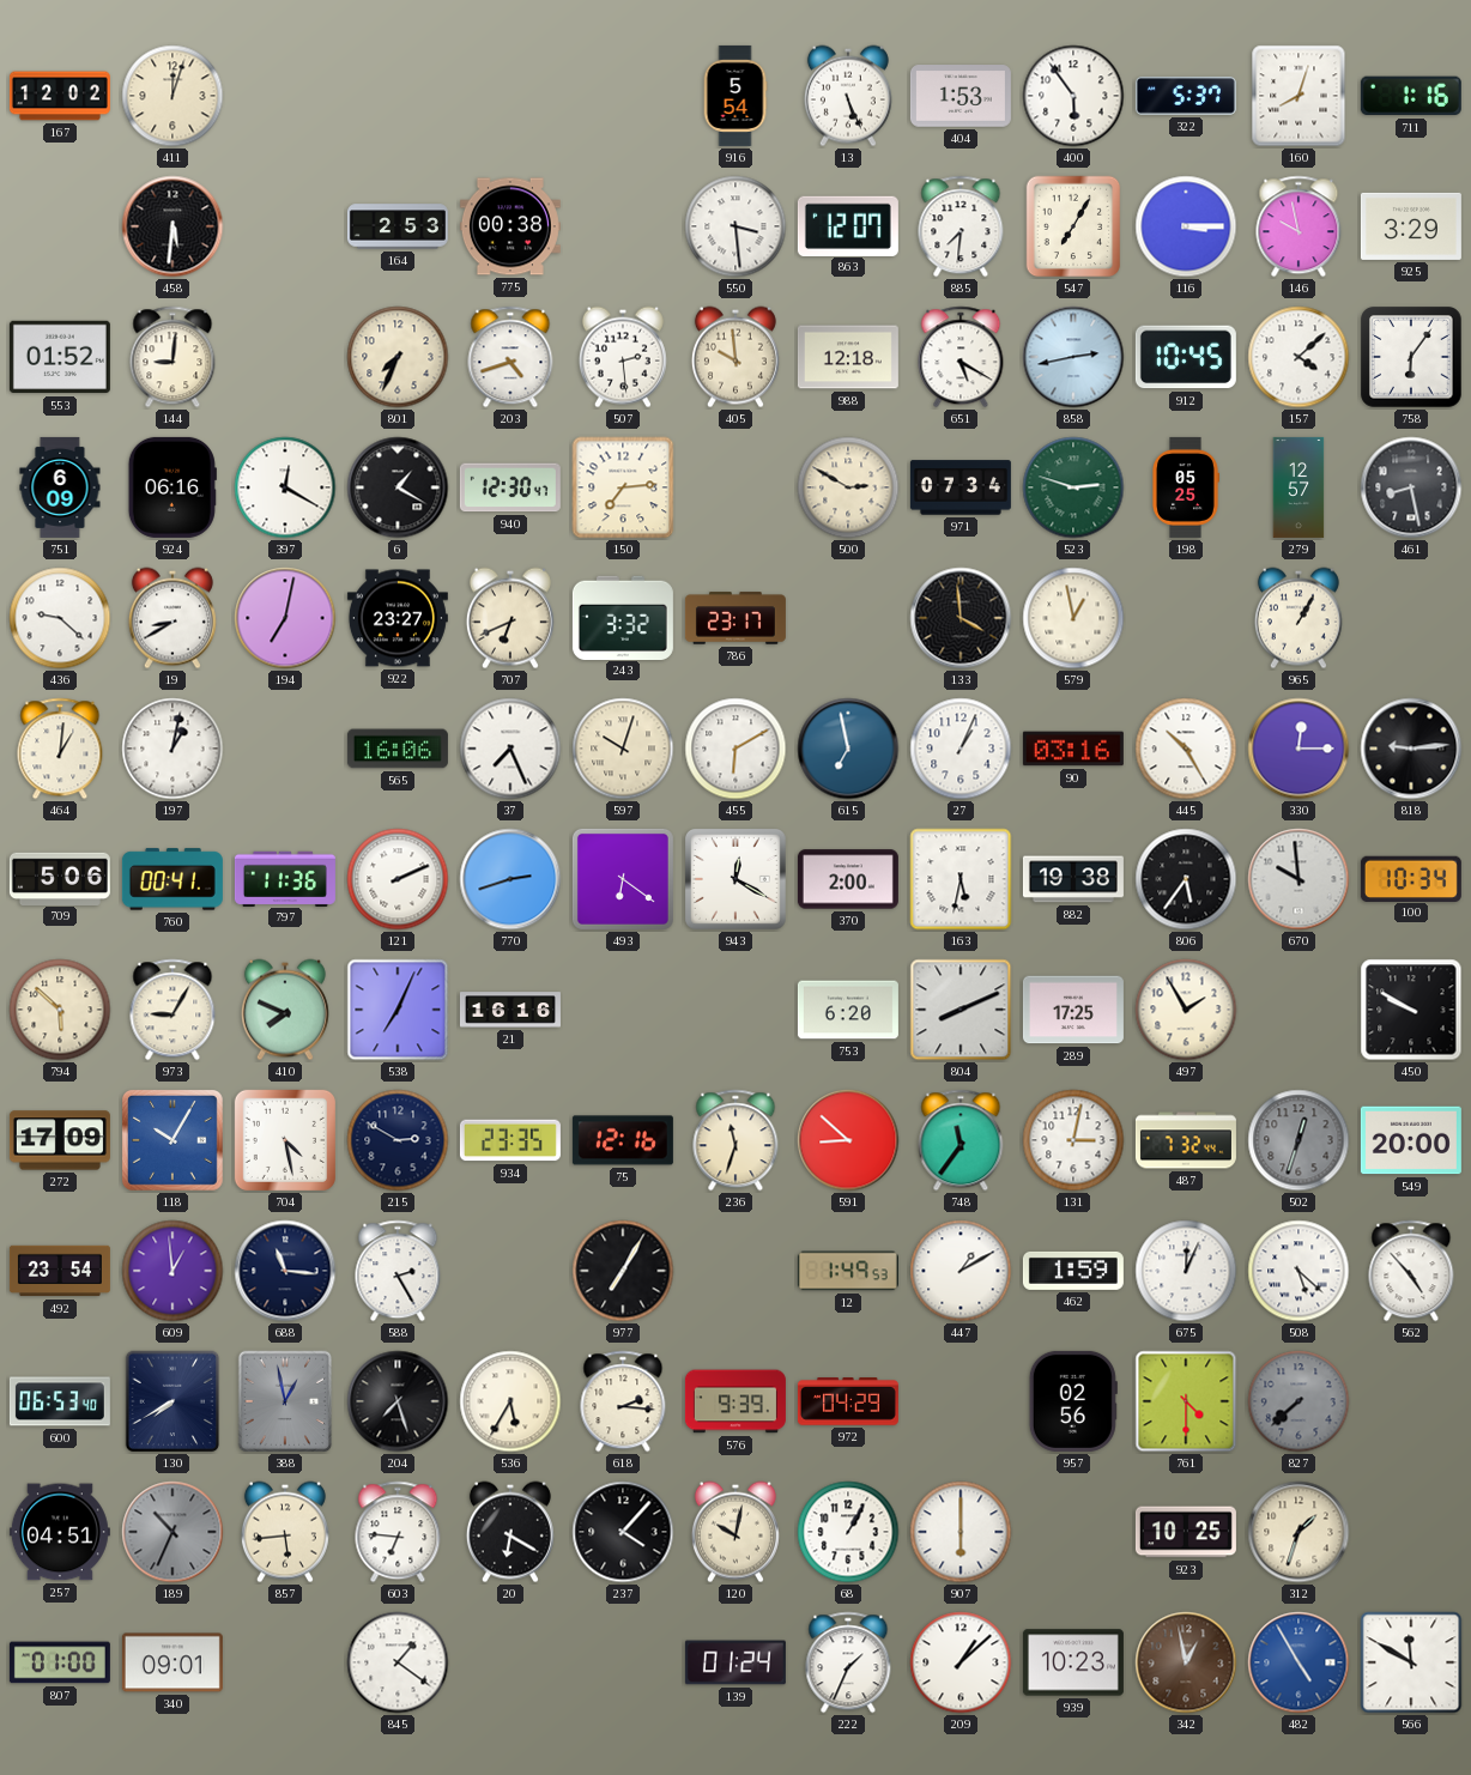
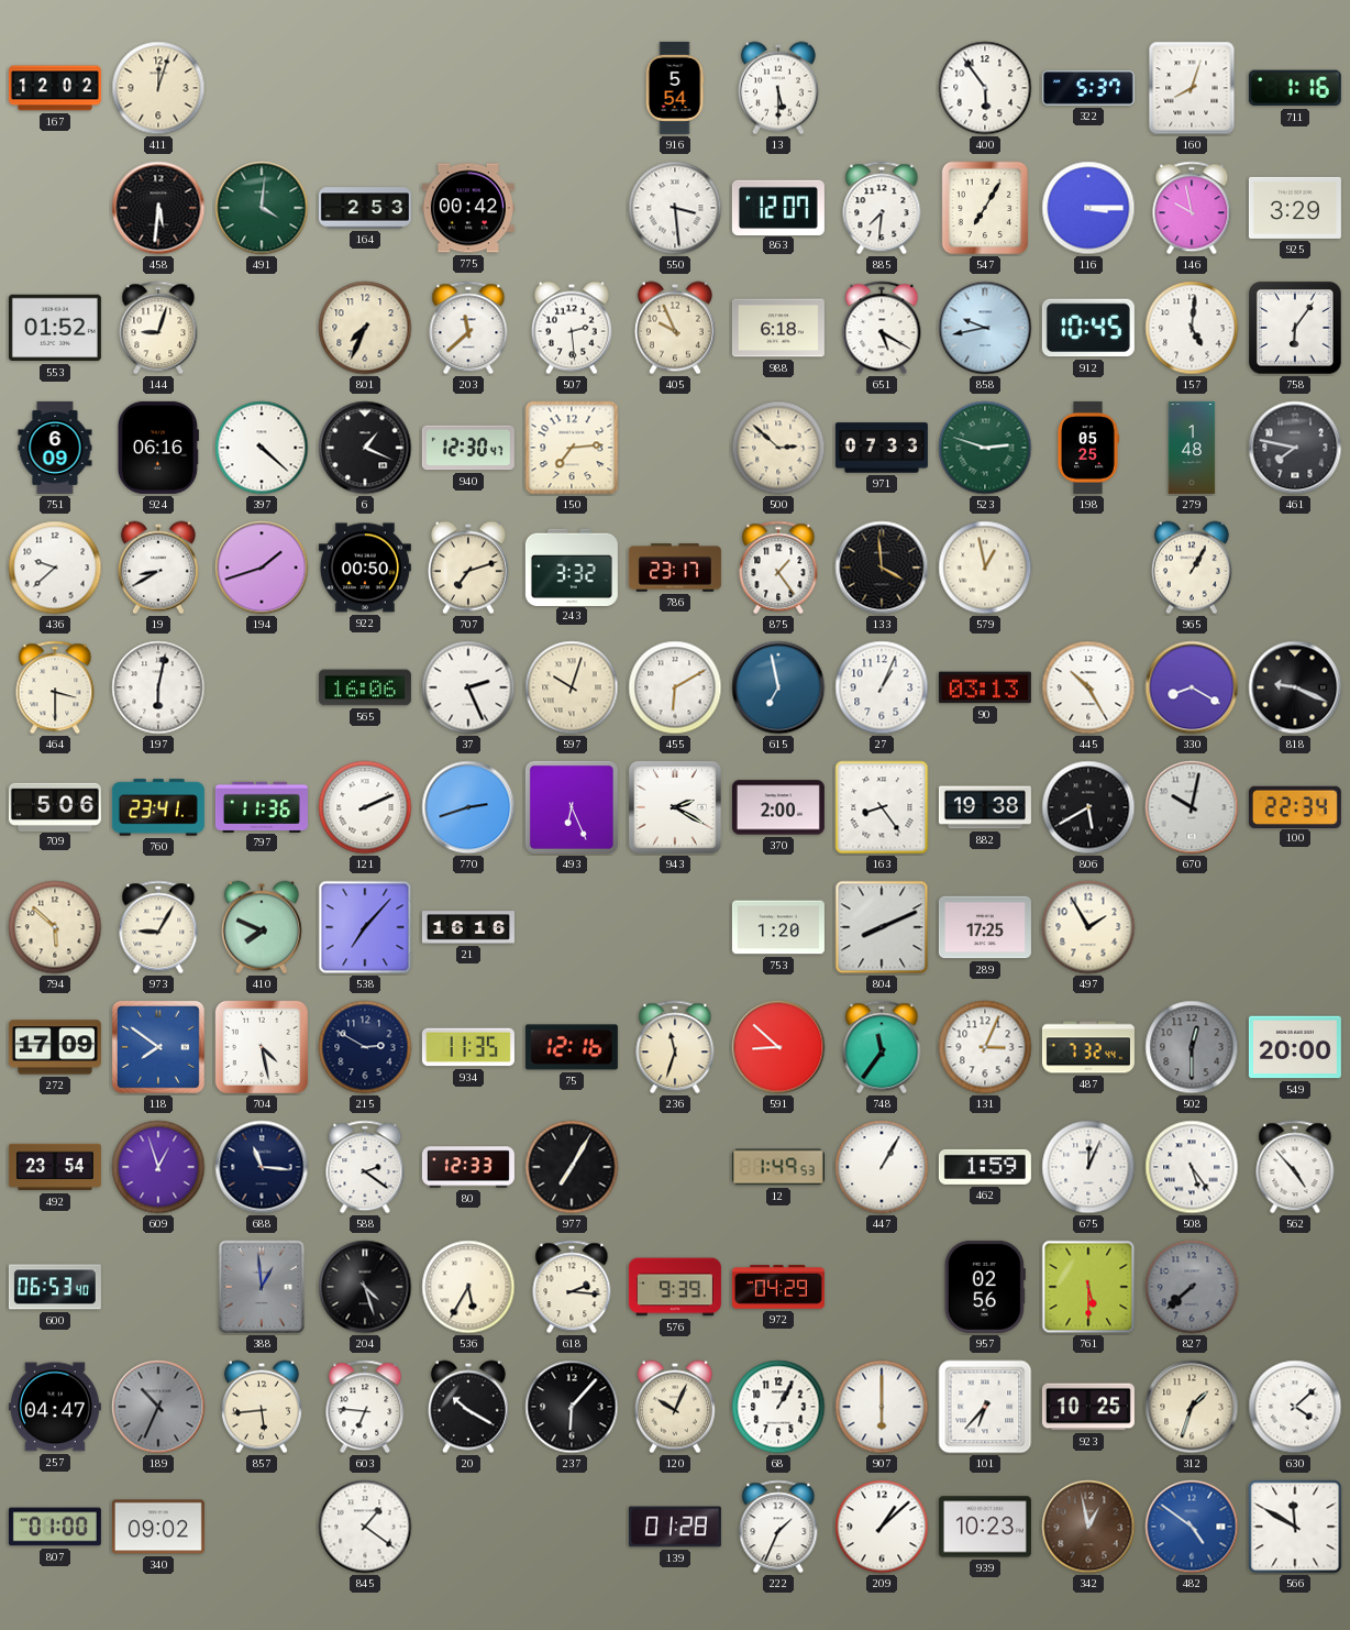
13: 5:26 -> 5:30 (778, 88)
404: 1:53 -> none (961, 96)
491: none -> 4:01 (262, 208)
775: 00:38 -> 00:42 (468, 208)
144: 9:01 -> 9:03 (158, 328)
203: 4:42 -> 11:38 (468, 328)
405: 9:59 -> 9:56 (675, 328)
988: 12:18 -> 6:18 (778, 328)
858: 2:43 -> 9:43 (985, 328)
157: 4:08 -> 5:01 (1192, 328)
397: 12:20 -> 4:22 (262, 448)
6: 1:20 -> 1:19 (365, 448)
500: 2:50 -> 2:52 (778, 448)
971: 07:34 -> 07:33 (882, 448)
279: 12:57 -> 1:48 (1192, 448)
461: 8:28 -> 7:47 (1295, 448)
436: 9:22 -> 9:38 (55, 568)
194: 7:02 -> 1:42 (262, 568)
922: 23:27 -> 00:50 (365, 568)
707: 6:41 -> 7:12 (468, 568)
875: none -> 1:24 (778, 568)
464: 1:01 -> 3:30 (55, 687)
197: 1:02 -> 6:02 (158, 687)
37: 7:26 -> 2:26 (468, 687)
90: 03:16 -> 03:13 (985, 687)
330: 12:15 -> 8:20 (1192, 687)
818: 9:14 -> 9:19 (1295, 687)
760: 00:41 -> 23:41 (158, 807)
493: 6:21 -> 6:26 (572, 807)
943: 12:20 -> 2:20 (676, 808)
163: 5:32 -> 8:24 (882, 807)
806: 5:36 -> 5:40 (1088, 807)
670: 9:59 -> 10:02 (1192, 807)
100: 10:34 -> 22:34 (1295, 806)
538: 7:04 -> 7:07 (365, 927)
753: 6:20 -> 1:20 (778, 927)
450: 9:50 -> none (1411, 1010)
118: 10:05 -> 7:51 (159, 1048)
934: 23:35 -> 11:35 (468, 1047)
131: 3:02 -> 3:04 (985, 1047)
502: 12:33 -> 12:30 (1192, 1047)
609: 12:59 -> 12:57 (158, 1167)
588: 2:25 -> 2:21 (365, 1167)
80: none -> 12:33 (468, 1167)
447: 1:10 -> 1:05 (882, 1167)
508: 5:22 -> 5:24 (1192, 1167)
130: 7:40 -> none (172, 1401)
388: 12:58 -> 12:59 (262, 1287)
204: 7:27 -> 4:27 (365, 1287)
761: 4:30 -> 5:30 (1088, 1287)
257: 04:51 -> 04:47 (55, 1407)
20: 6:20 -> 10:20 (468, 1407)
237: 4:07 -> 6:07 (572, 1407)
120: 10:02 -> 10:04 (675, 1407)
101: none -> 6:37 (985, 1407)
630: none -> 4:08 (1295, 1407)
340: 09:01 -> 09:02 (158, 1527)
139: 01:24 -> 01:28 (675, 1527)
482: 4:55 -> 4:51 (1192, 1527)
